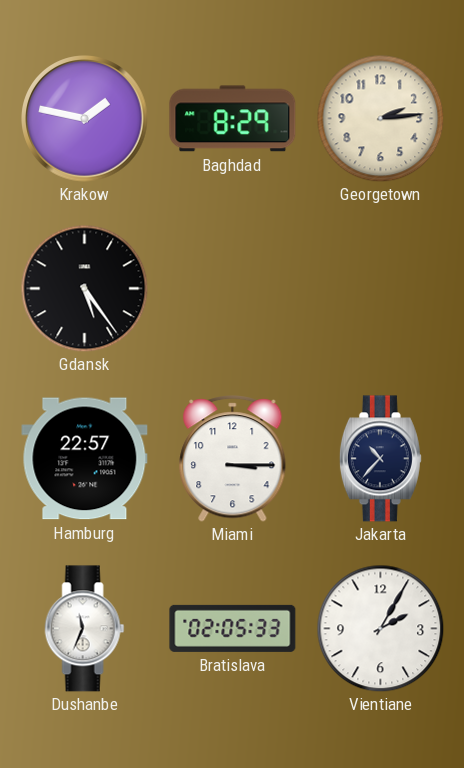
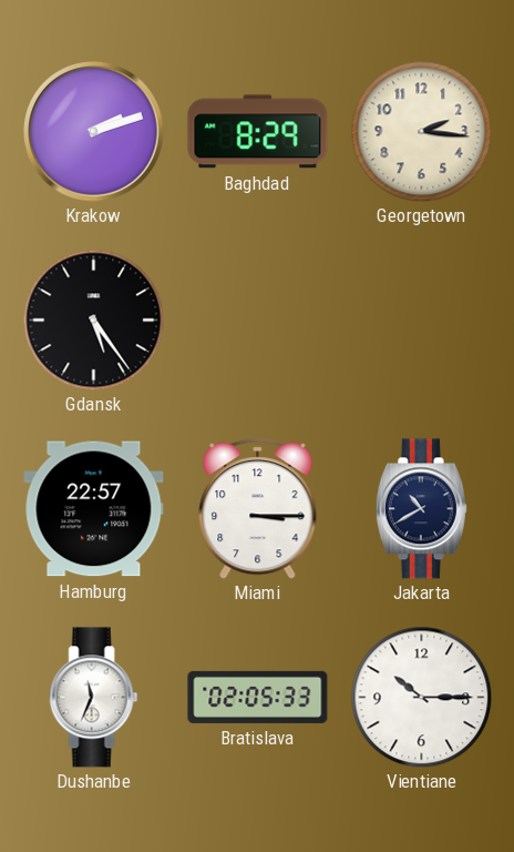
Krakow: 1:47 -> 2:12 (94, 132)
Georgetown: 2:14 -> 2:16 (421, 131)
Jakarta: 10:37 -> 10:40 (421, 509)
Vientiane: 2:05 -> 10:15 (421, 697)
